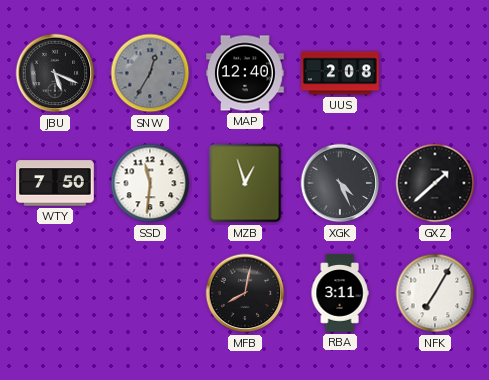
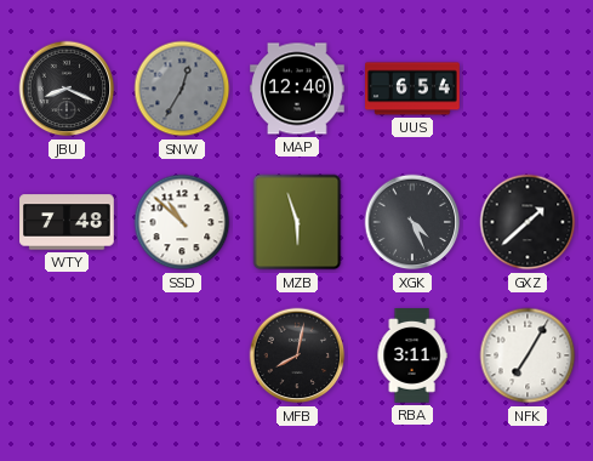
JBU: 5:19 -> 8:19 (67, 89)
UUS: 2:08 -> 6:54 (412, 89)
WTY: 7:50 -> 7:48 (67, 222)
SSD: 11:31 -> 10:52 (182, 222)
MZB: 12:57 -> 5:57 (297, 222)
